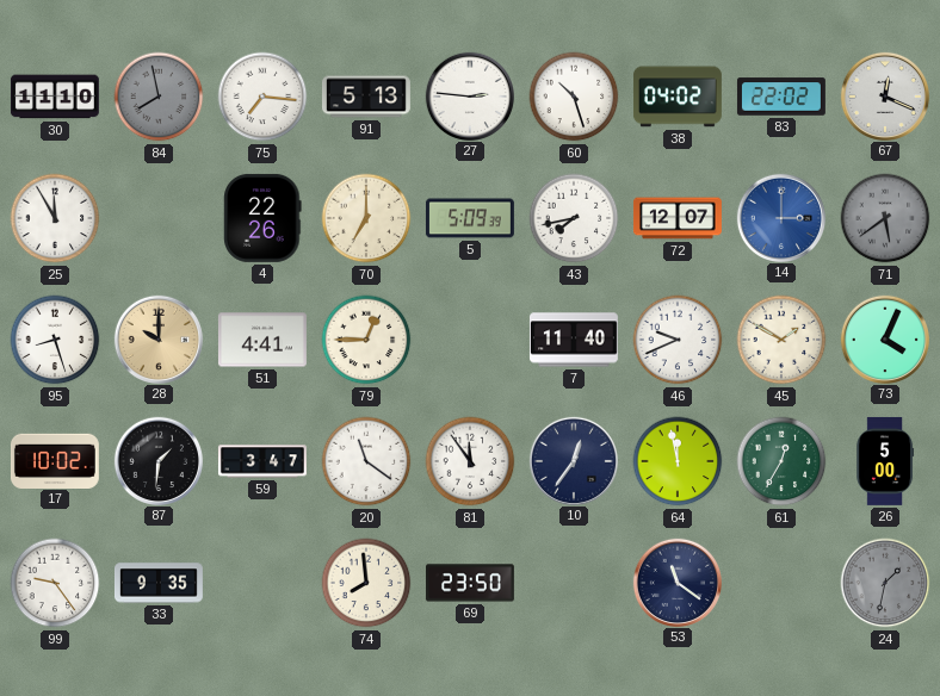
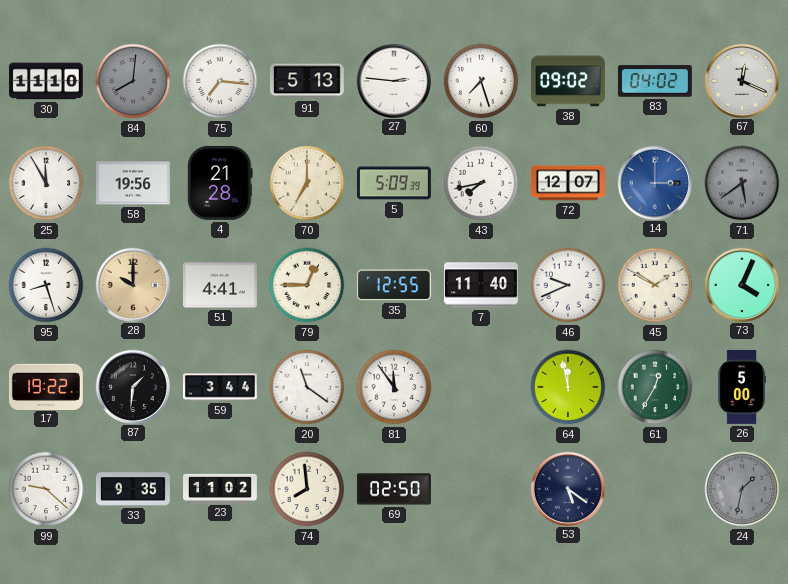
84: 7:58 -> 8:01 (133, 81)
60: 10:27 -> 7:27 (481, 81)
38: 04:02 -> 09:02 (568, 81)
83: 22:02 -> 04:02 (655, 81)
58: none -> 19:56 (133, 183)
4: 22:26 -> 21:28 (220, 183)
35: none -> 12:55 (394, 285)
17: 10:02 -> 19:22 (46, 386)
59: 3:47 -> 3:44 (220, 387)
10: 12:36 -> none (573, 460)
99: 9:24 -> 9:22 (46, 489)
23: none -> 11:02 (221, 488)
69: 23:50 -> 02:50 (394, 489)
53: 11:21 -> 5:21 (567, 488)
